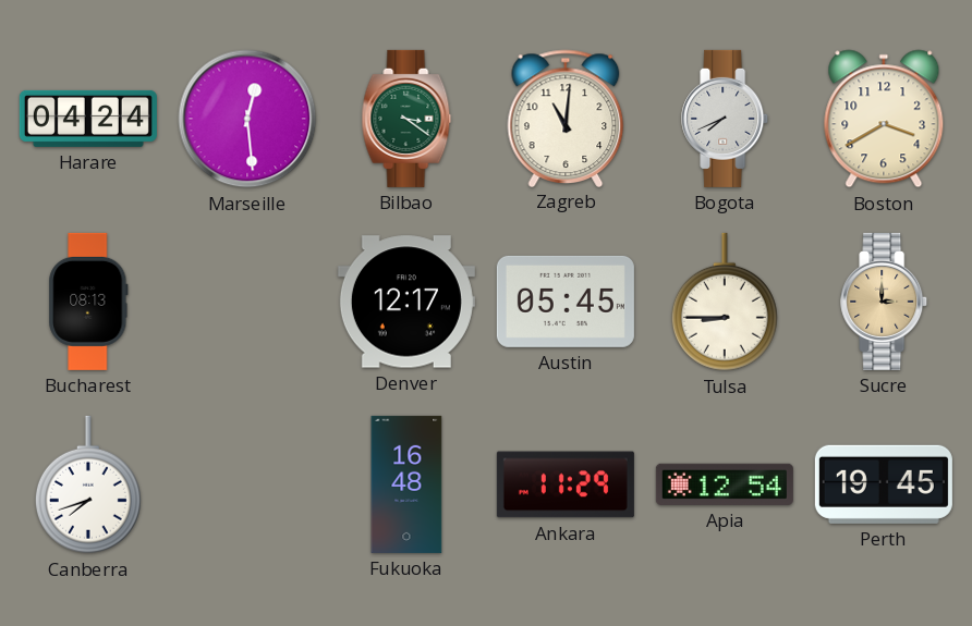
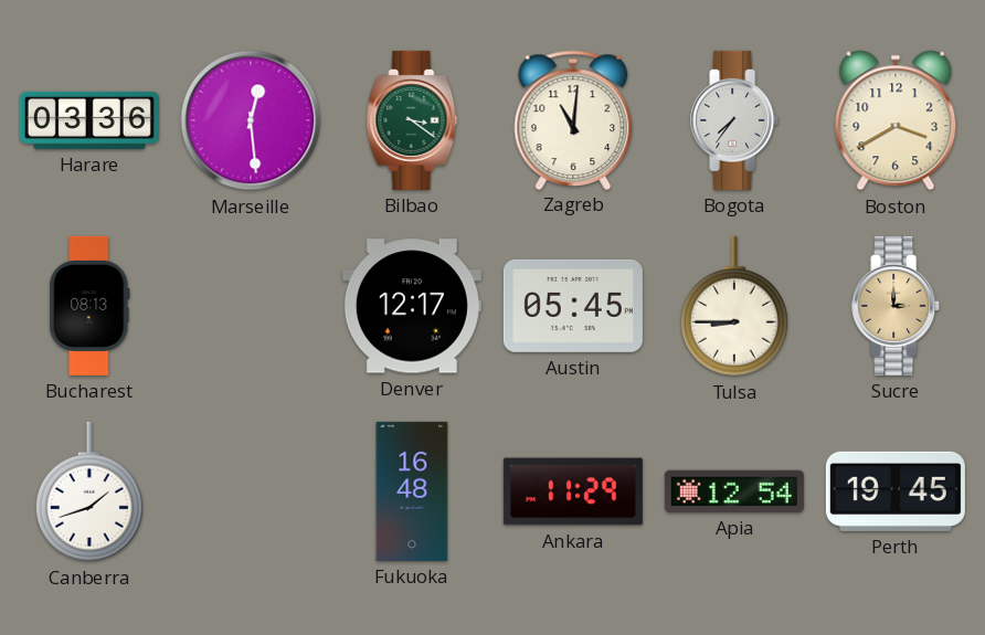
Harare: 04:24 -> 03:36 (89, 120)
Bogota: 7:41 -> 7:36 (735, 120)
Canberra: 7:42 -> 1:42 (89, 491)
